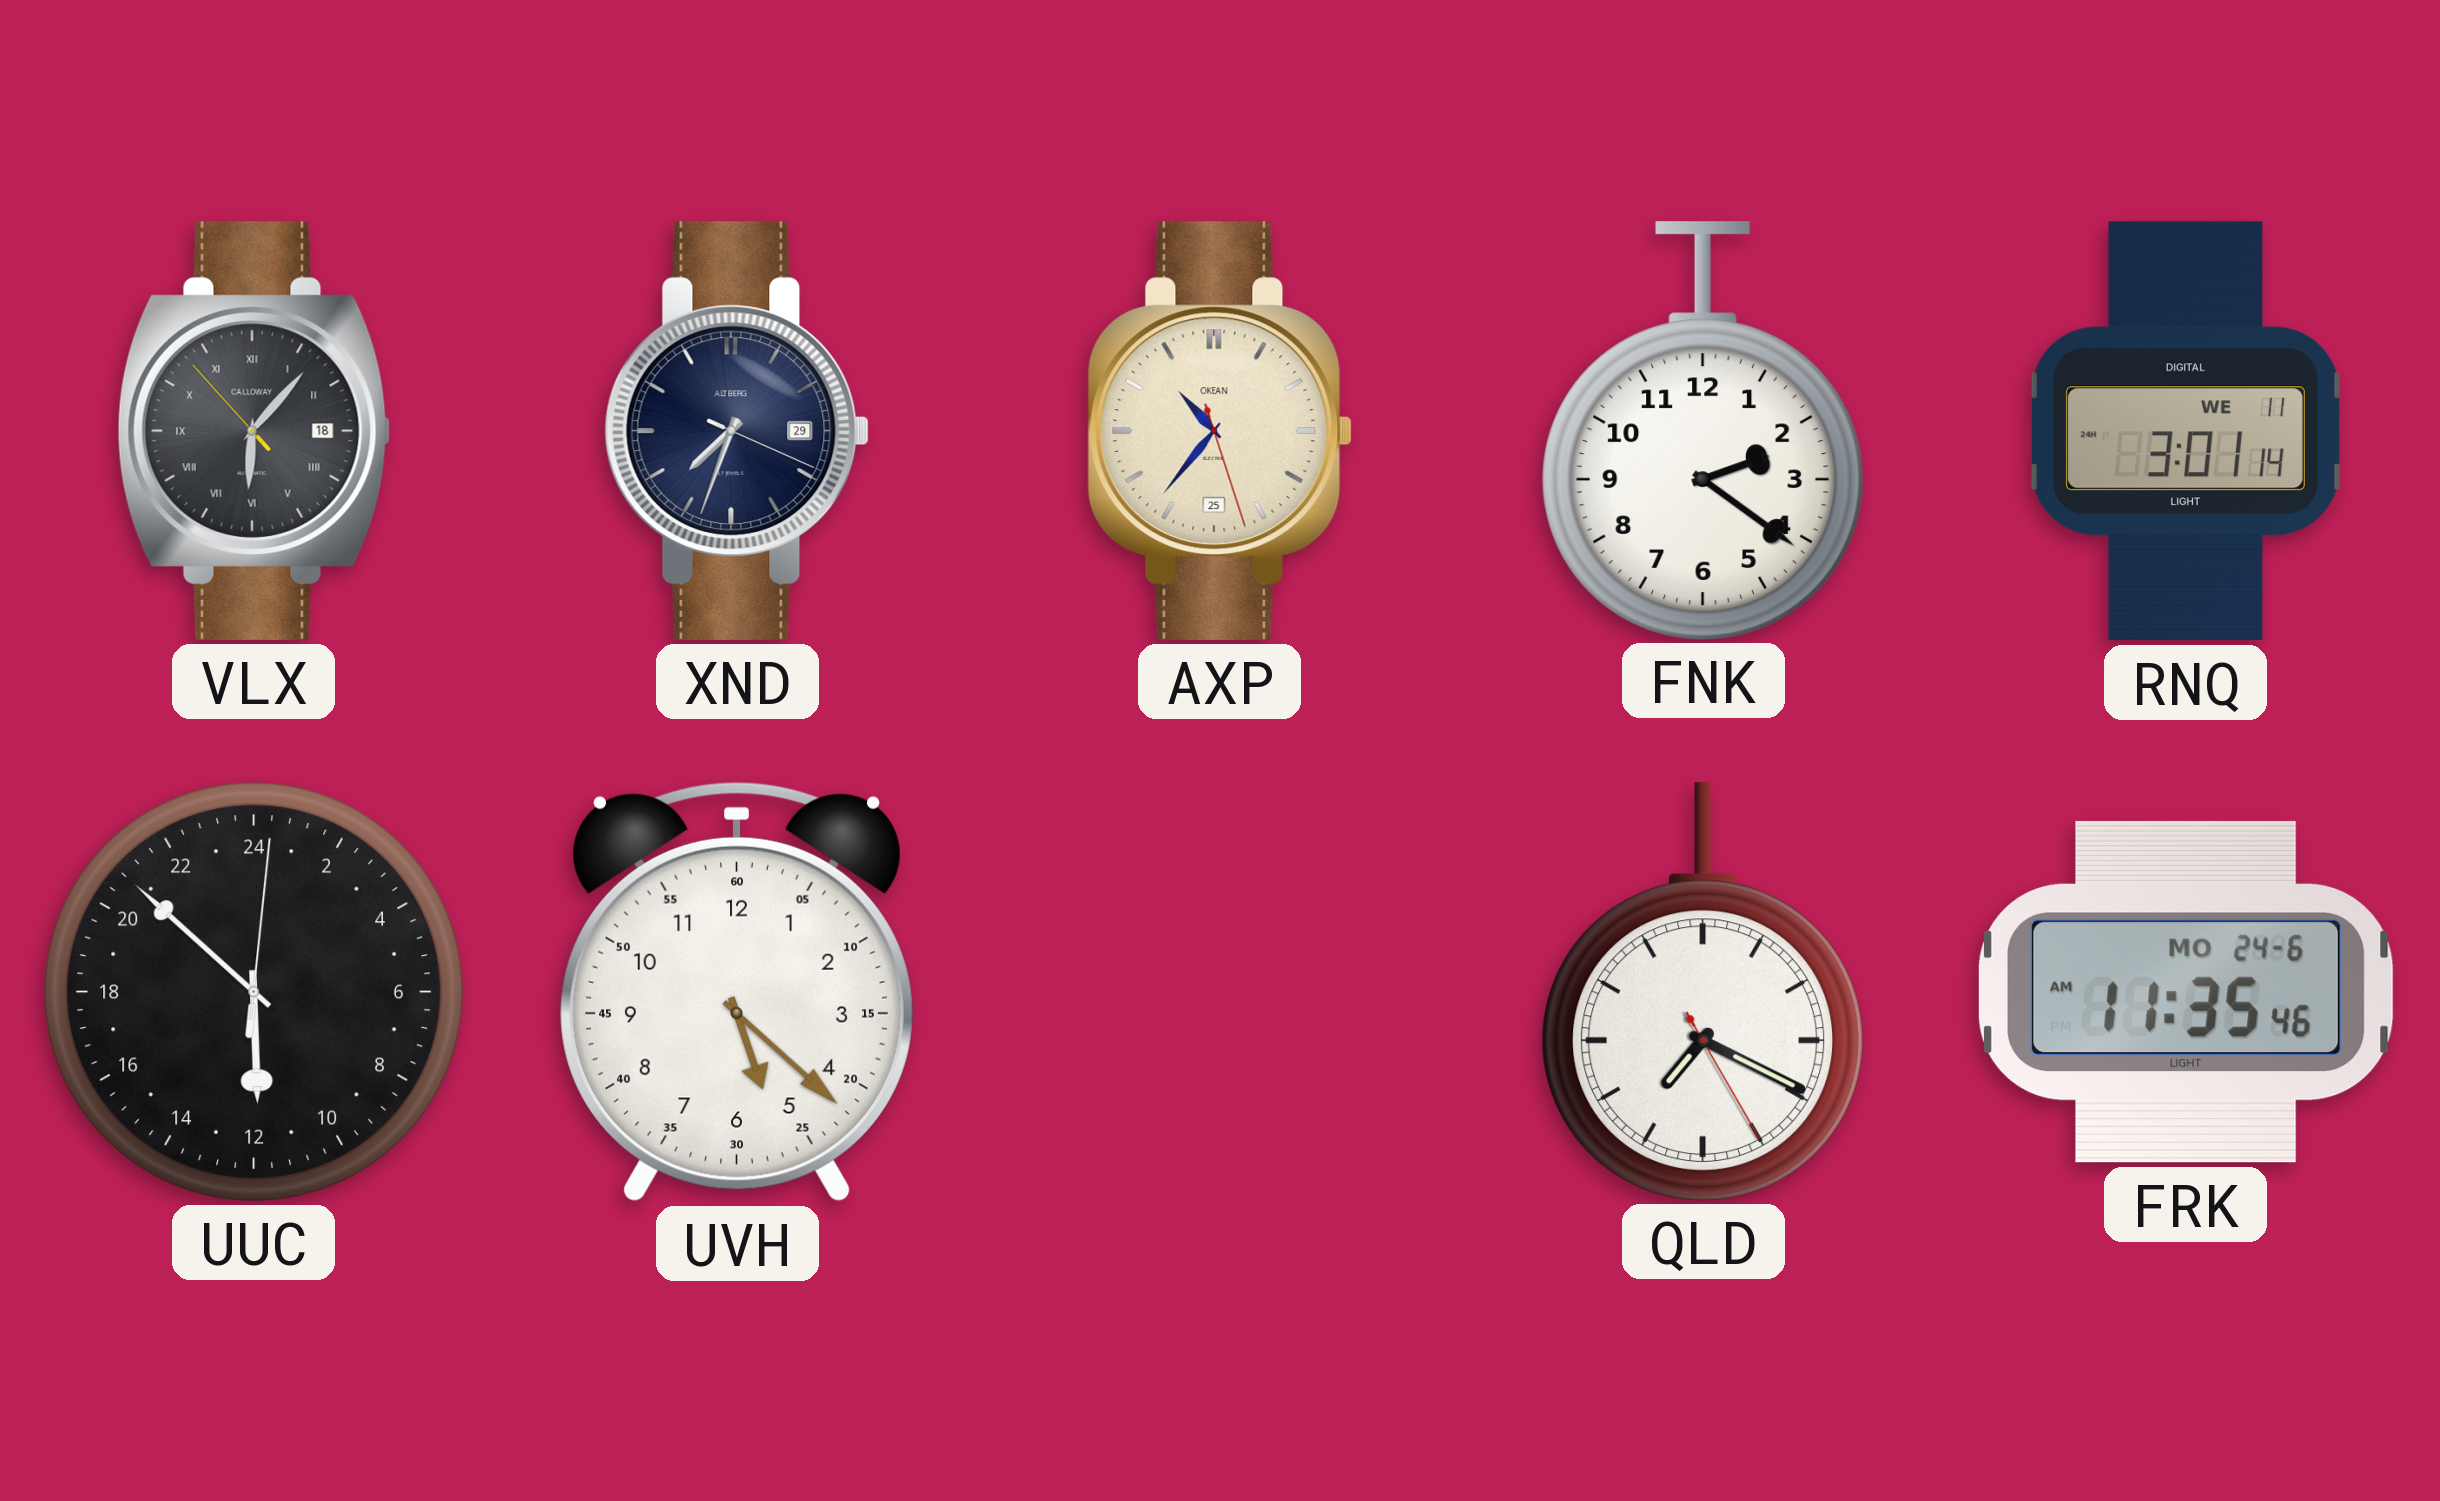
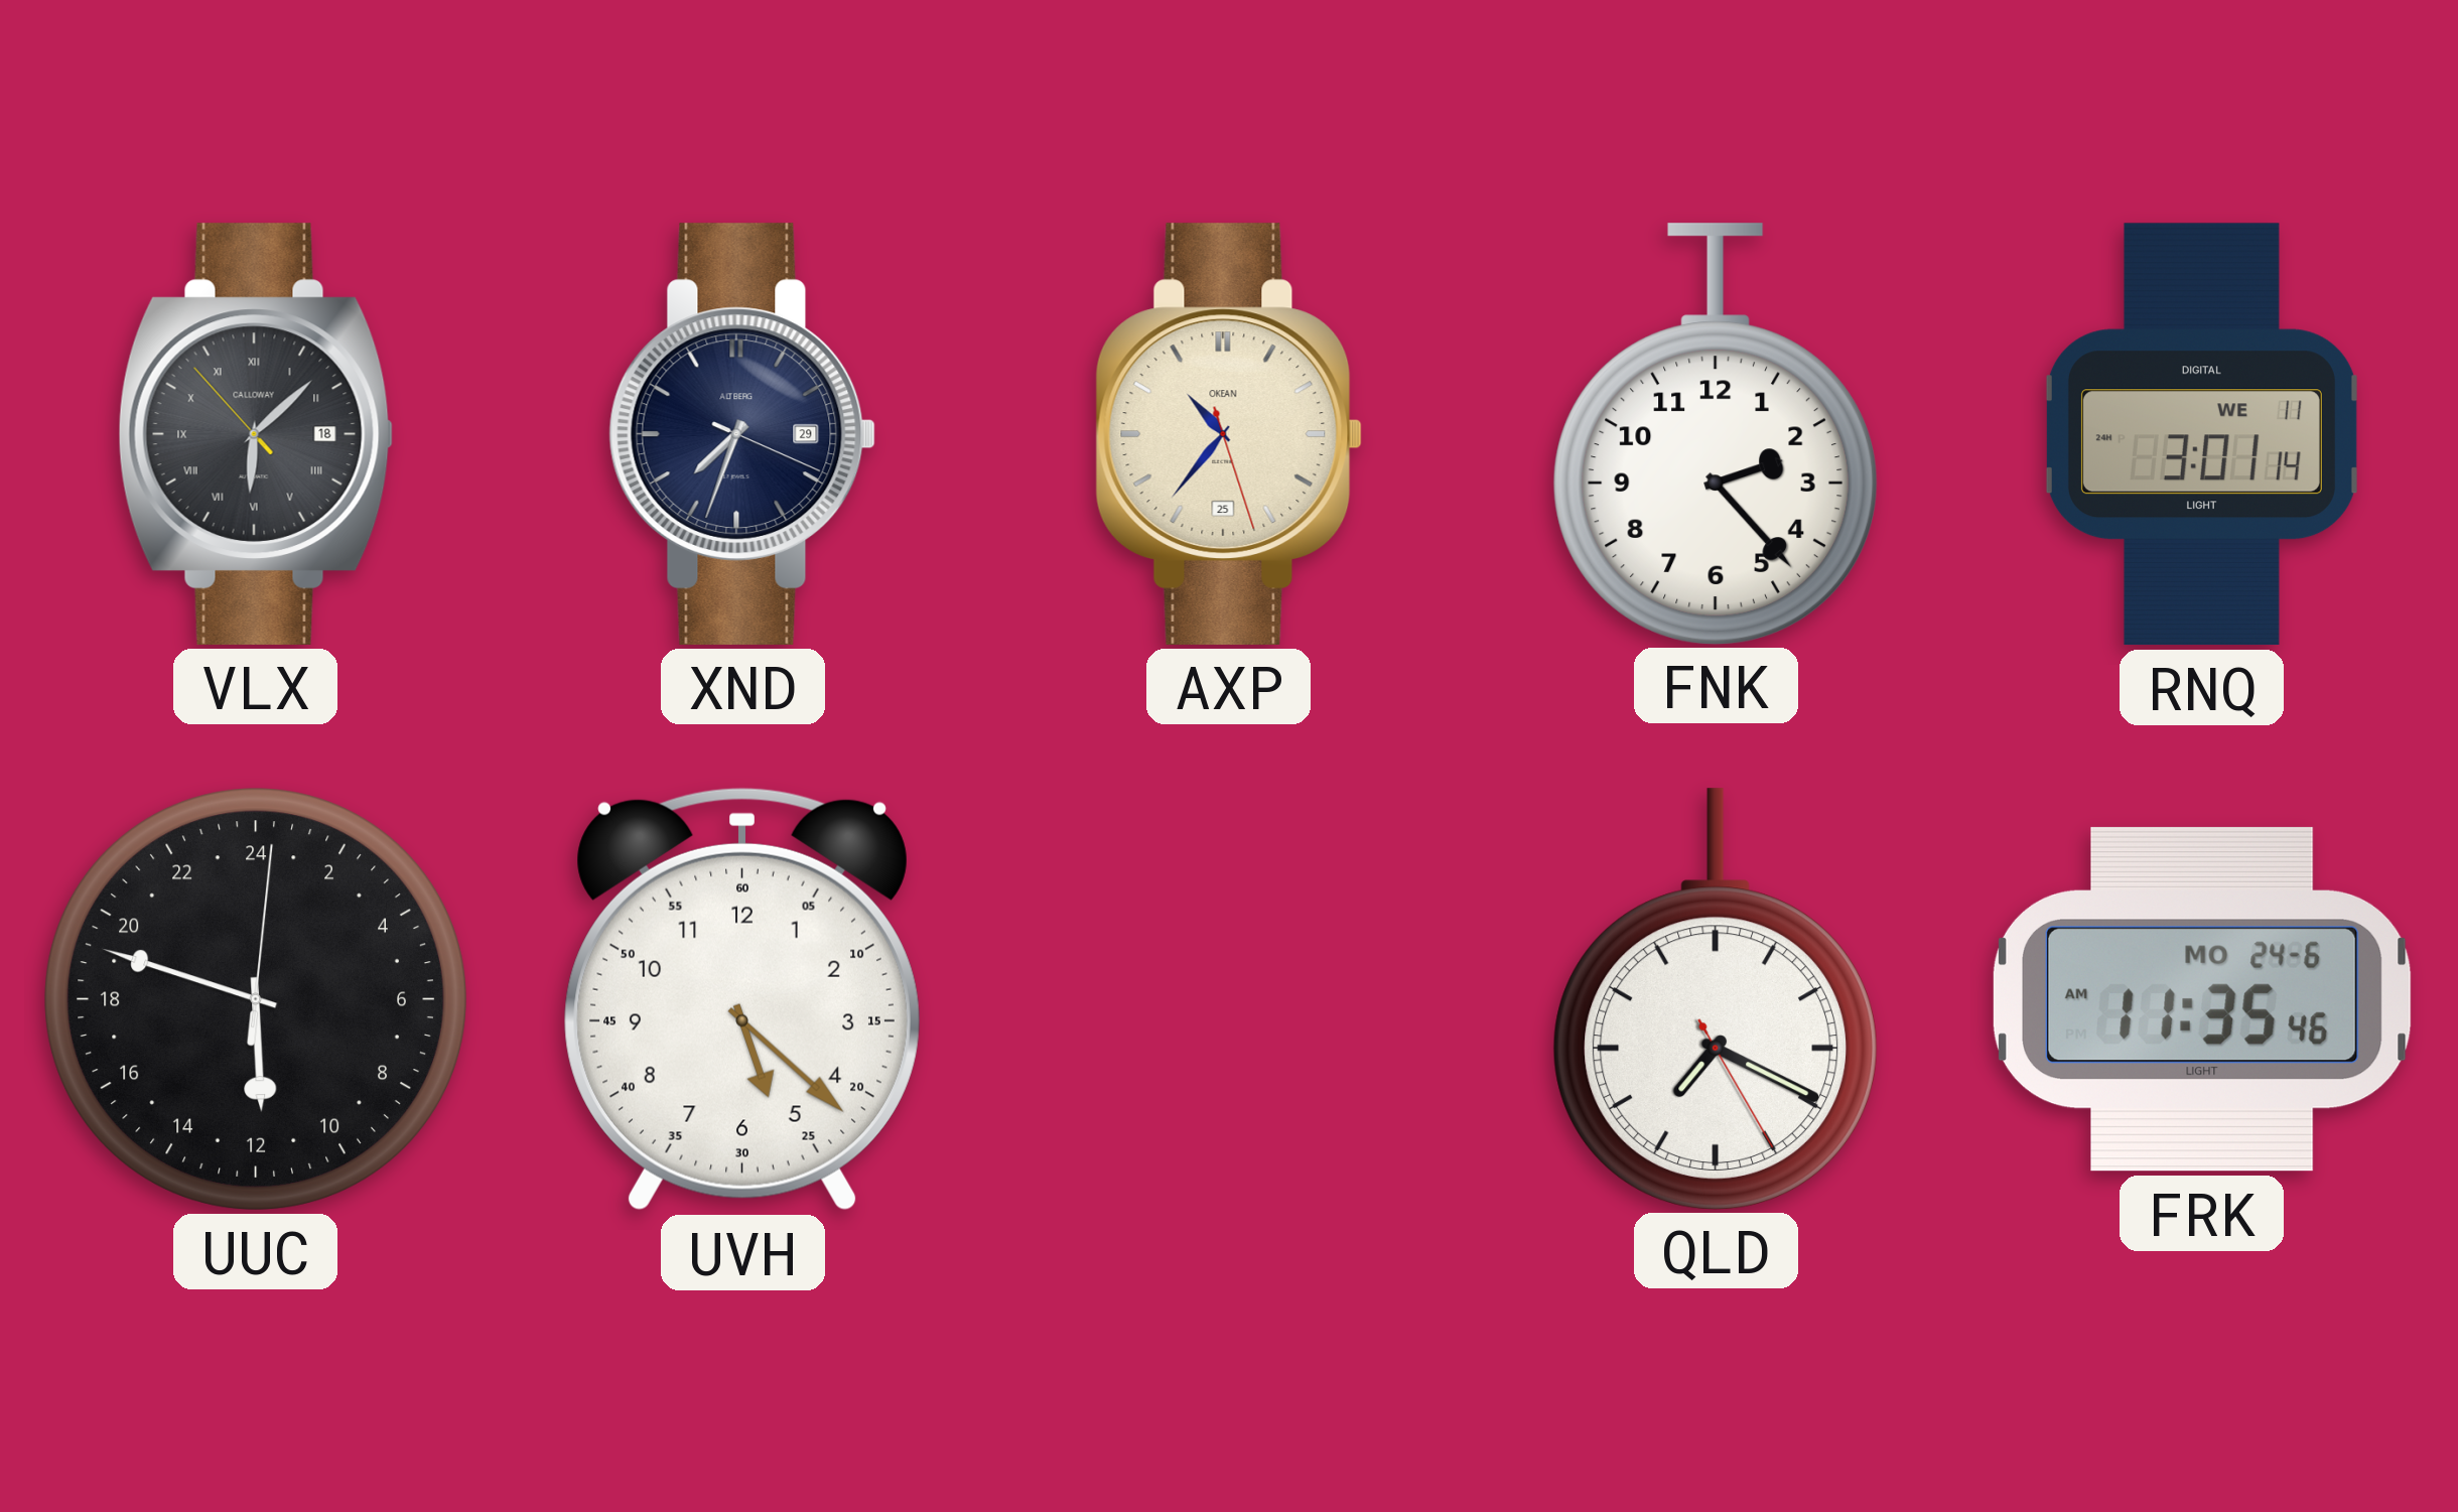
VLX: 6:06 -> 6:07 (256, 434)
FNK: 2:21 -> 2:23 (1716, 433)
UUC: 11:52 -> 11:48 (256, 999)
